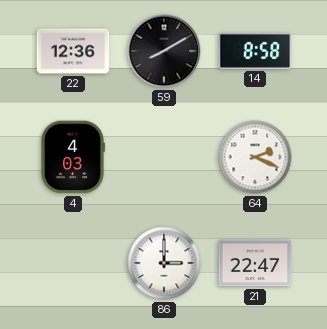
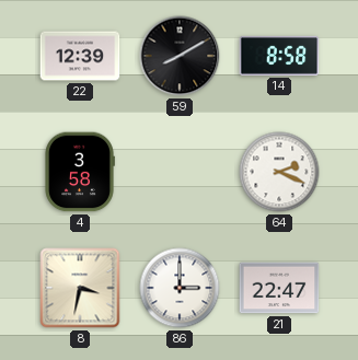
22: 12:36 -> 12:39 (80, 56)
4: 4:03 -> 3:58 (80, 172)
8: none -> 3:32 (80, 288)
